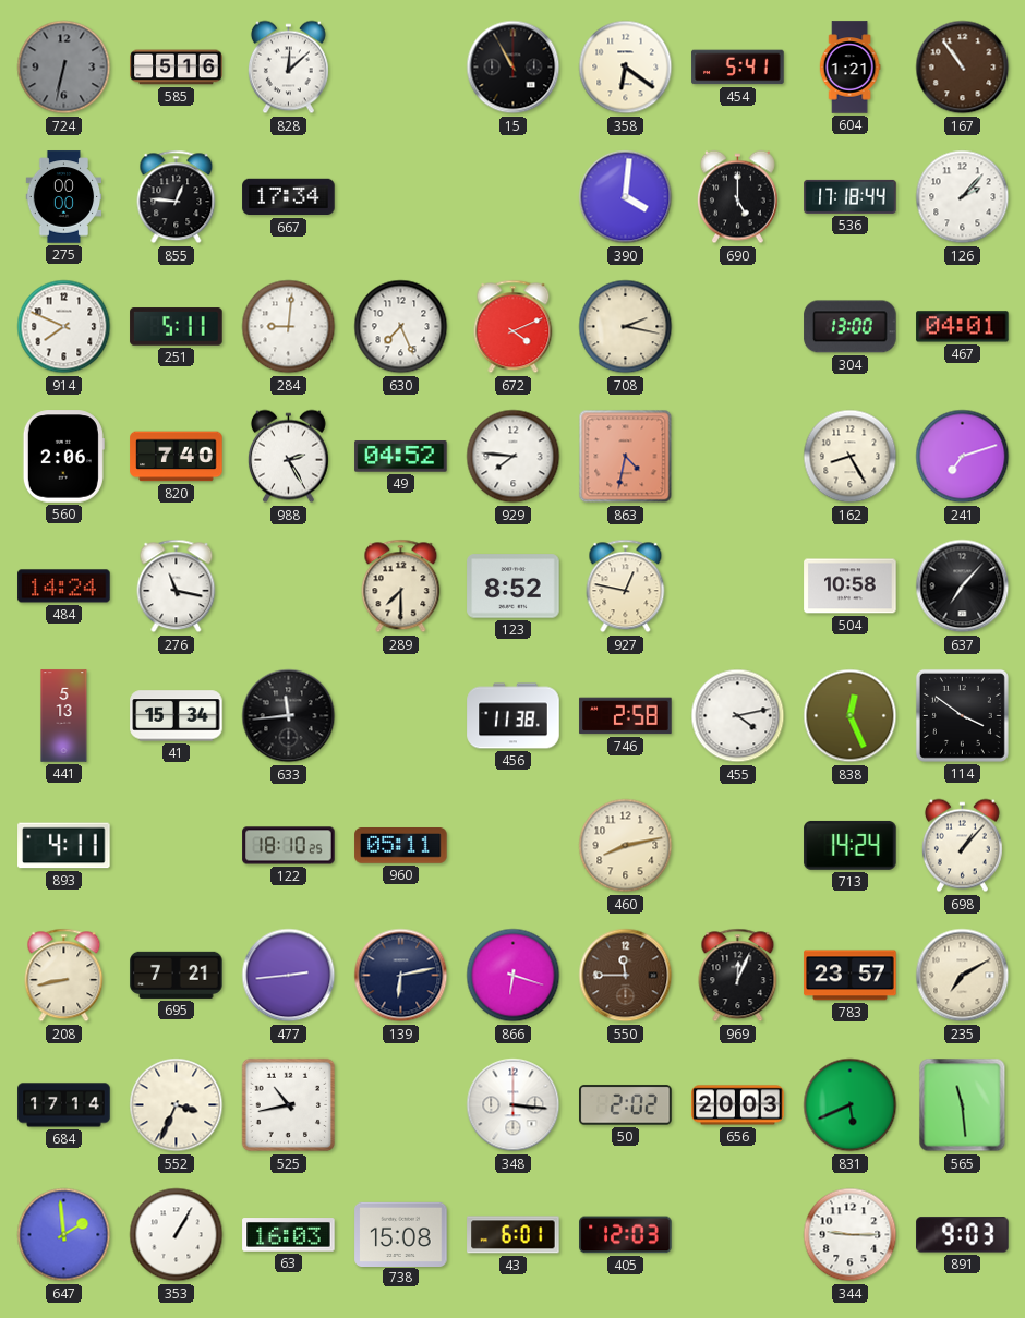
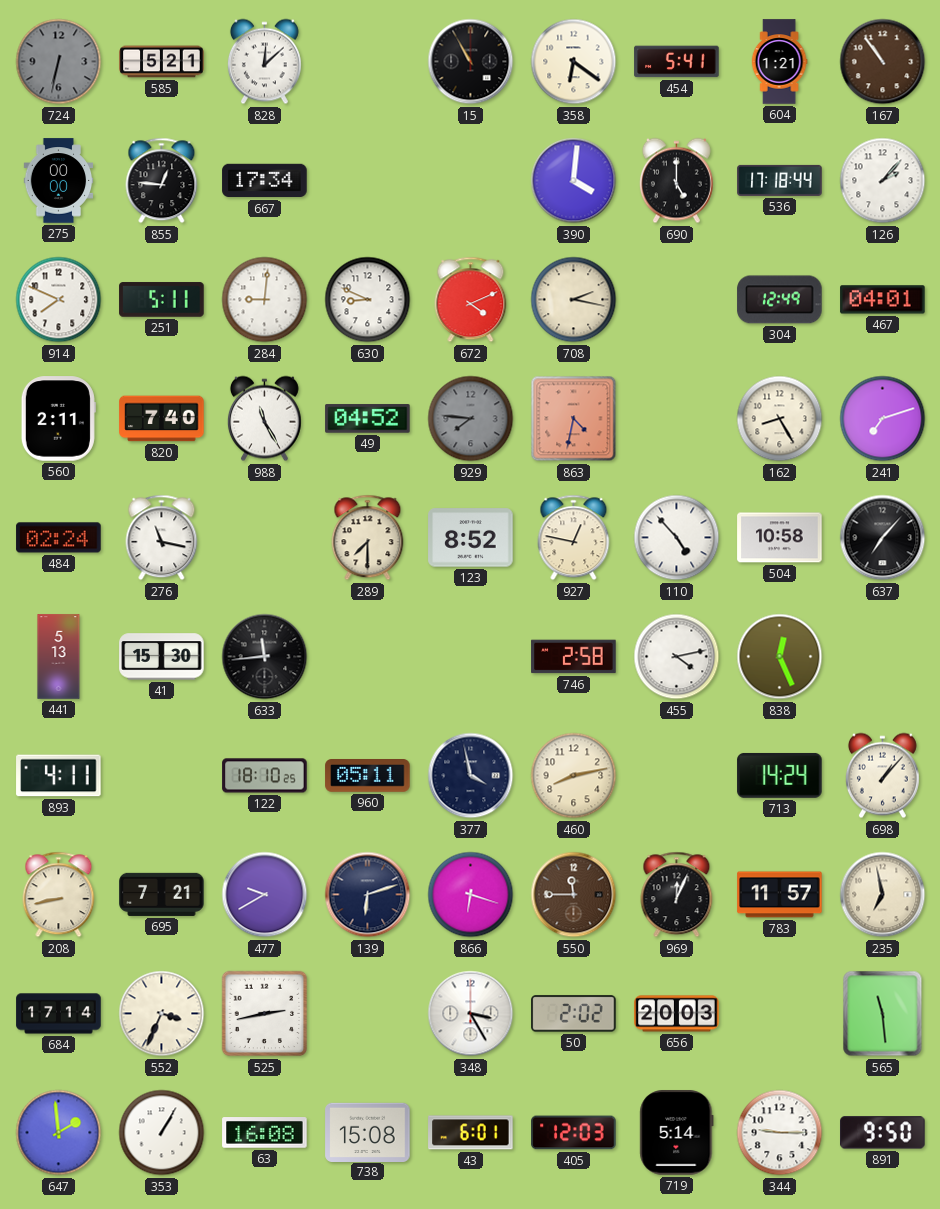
585: 5:16 -> 5:21 (162, 62)
630: 7:26 -> 8:49 (368, 300)
304: 13:00 -> 12:49 (780, 300)
560: 2:06 -> 2:11 (58, 419)
988: 2:25 -> 11:25 (264, 419)
929 dial: white -> grey (471, 419)
484: 14:24 -> 02:24 (59, 538)
110: none -> 4:53 (677, 538)
41: 15:34 -> 15:30 (162, 657)
456: 11:38 -> none (514, 716)
114: 3:51 -> none (962, 715)
377: none -> 3:58 (471, 776)
477: 2:44 -> 9:40 (265, 895)
139: 6:13 -> 6:12 (368, 895)
783: 23:57 -> 11:57 (780, 895)
235: 7:10 -> 6:58 (883, 895)
525: 10:43 -> 2:43 (265, 1014)
348: 3:16 -> 3:25 (471, 1014)
831: 5:41 -> none (851, 1105)
63: 16:03 -> 16:08 (265, 1133)
719: none -> 5:14 (677, 1133)
891: 9:03 -> 9:50 (883, 1133)
